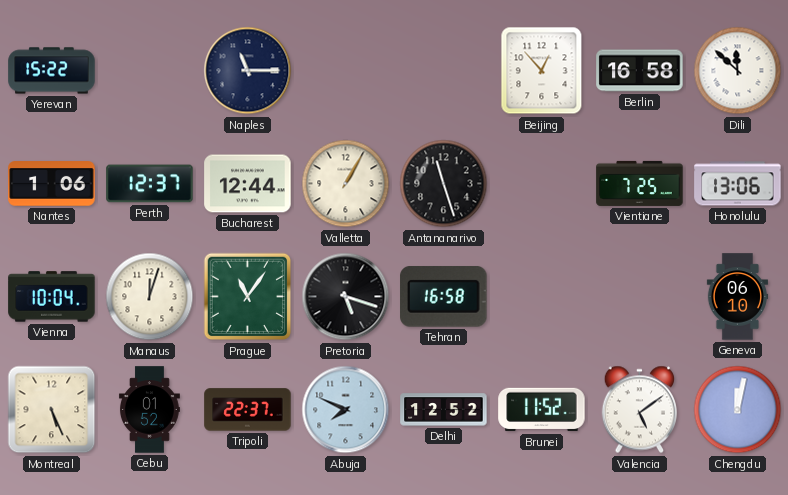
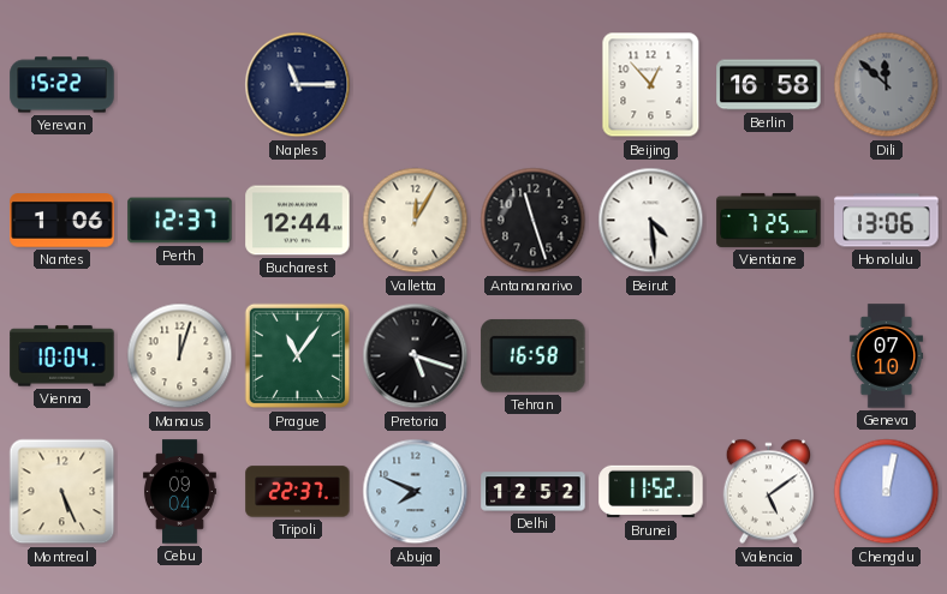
Dili dial: white -> grey (887, 85)
Valletta: 1:05 -> 12:05 (416, 221)
Beirut: none -> 4:29 (651, 221)
Geneva: 06:10 -> 07:10 (887, 356)
Cebu: 01:52 -> 09:04 (179, 492)
